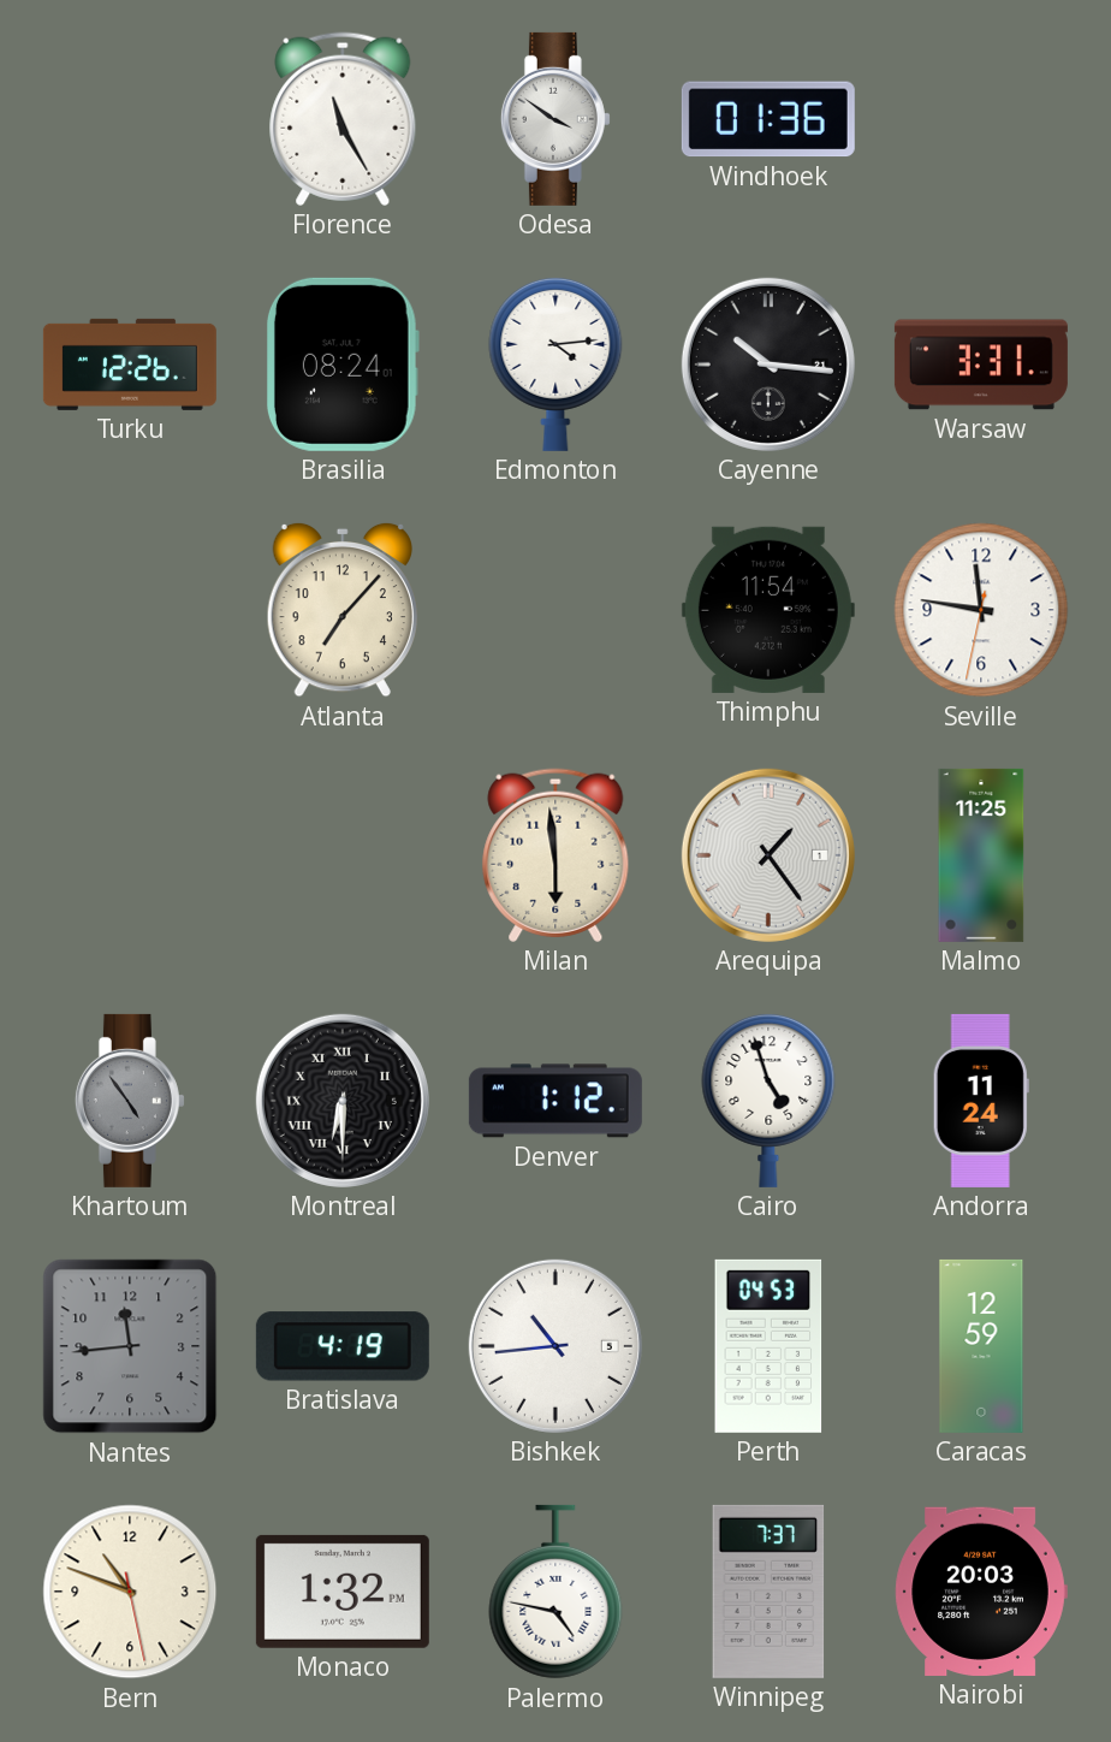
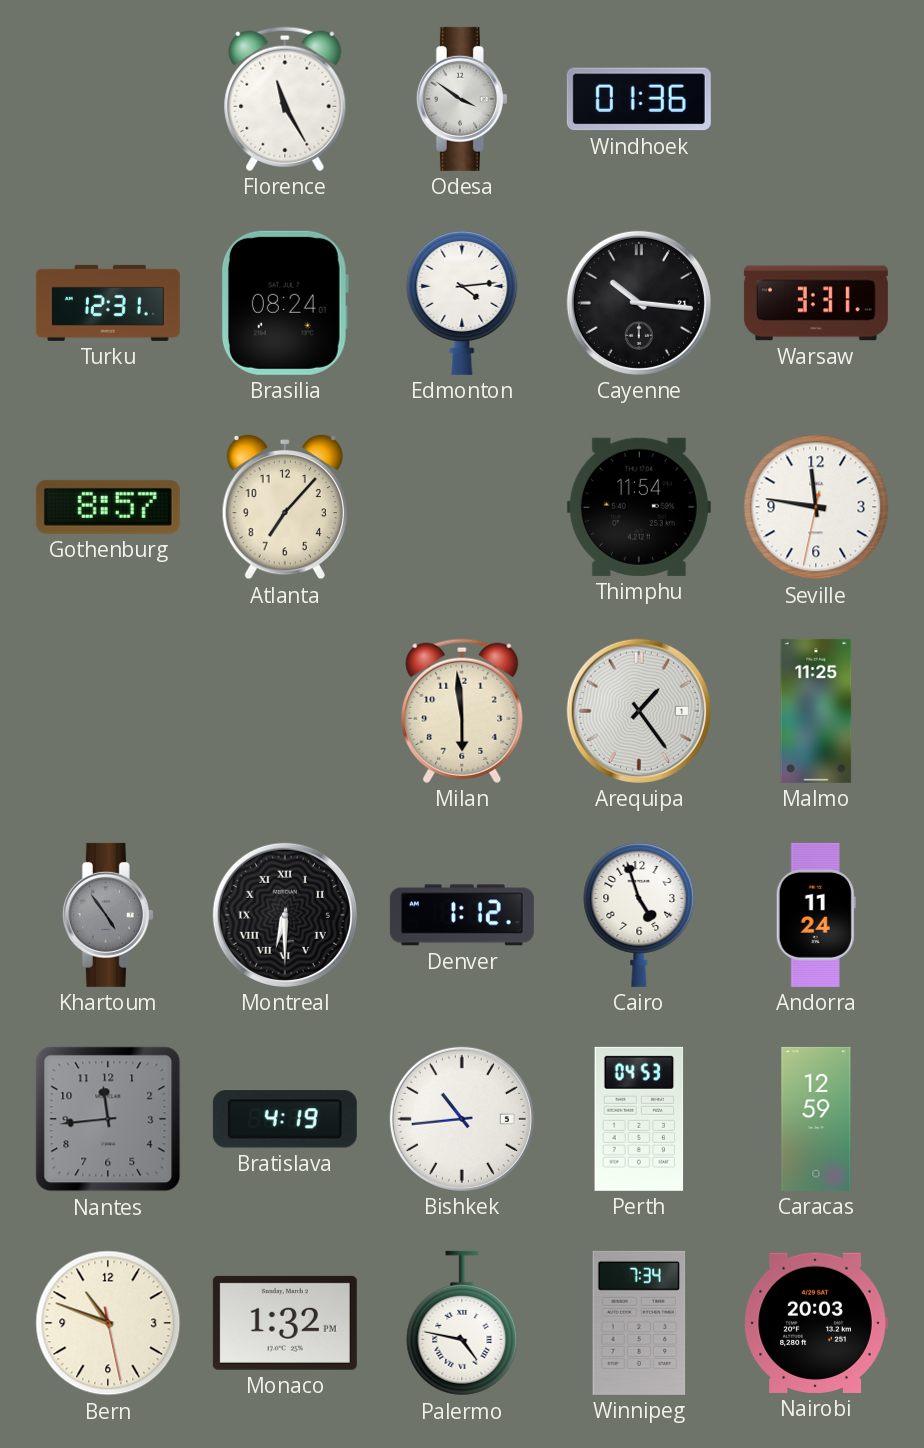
Turku: 12:26 -> 12:31 (108, 303)
Gothenburg: none -> 8:57 (108, 507)
Winnipeg: 7:37 -> 7:34 (639, 1323)
